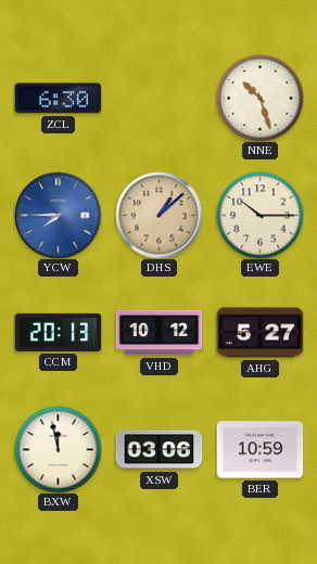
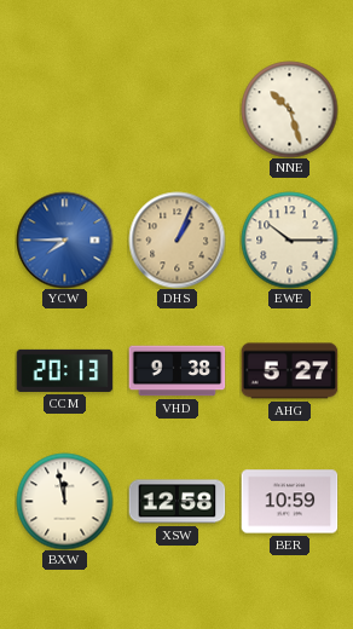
ZCL: 6:30 -> none (58, 99)
DHS: 1:08 -> 1:04 (176, 240)
VHD: 10:12 -> 9:38 (176, 371)
XSW: 03:06 -> 12:58 (176, 502)
